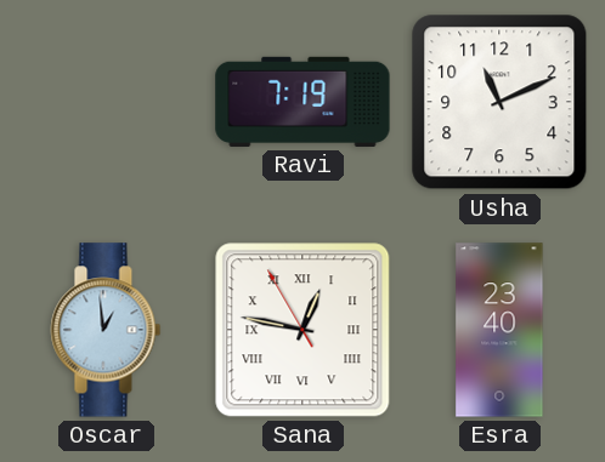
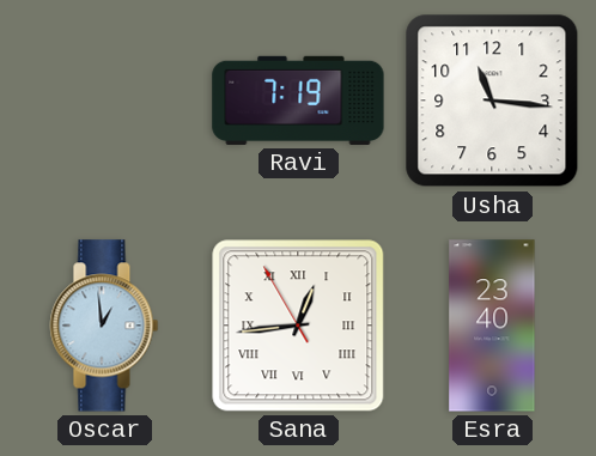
Usha: 11:11 -> 11:16 (492, 101)
Sana: 12:46 -> 12:43 (298, 326)
